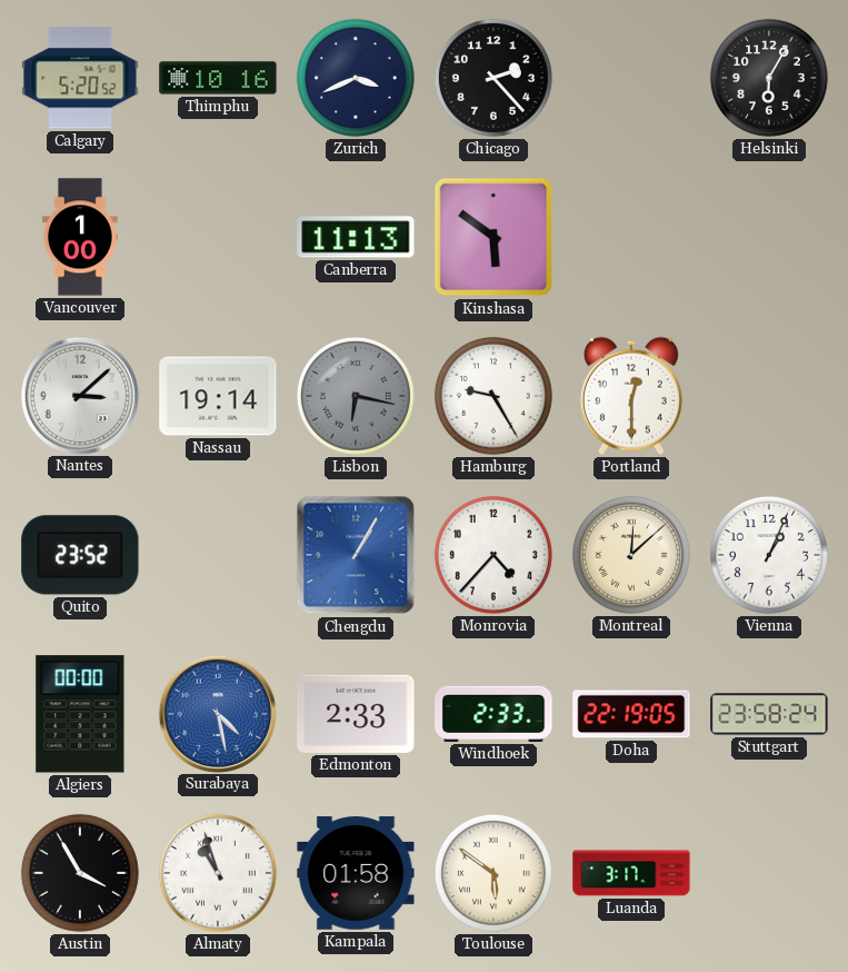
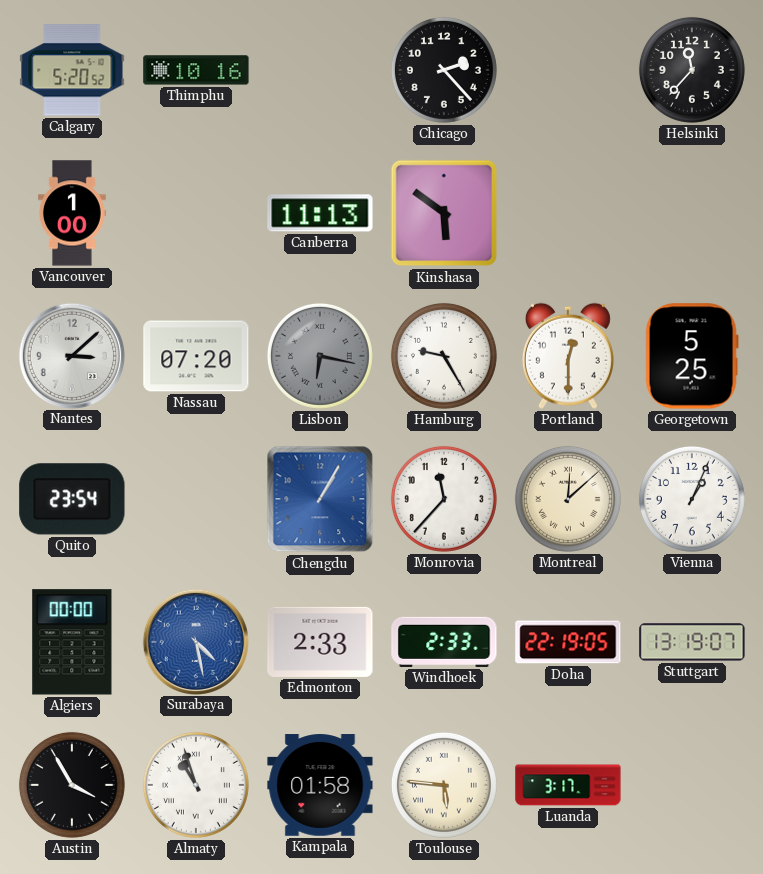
Zurich: 3:41 -> none (356, 78)
Helsinki: 6:05 -> 11:37 (692, 70)
Nassau: 19:14 -> 07:20 (196, 356)
Georgetown: none -> 5:25 (692, 356)
Quito: 23:52 -> 23:54 (72, 499)
Monrovia: 4:37 -> 11:37 (444, 499)
Stuttgart: 23:58 -> 13:19 (692, 642)
Toulouse: 5:51 -> 5:46 (444, 785)
